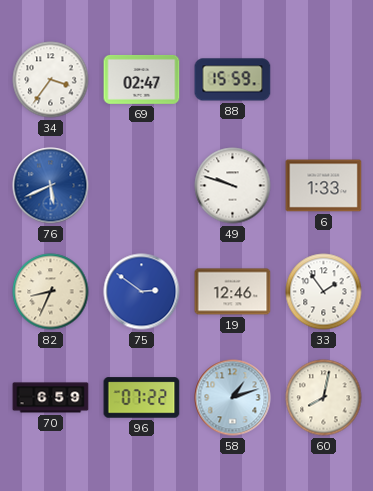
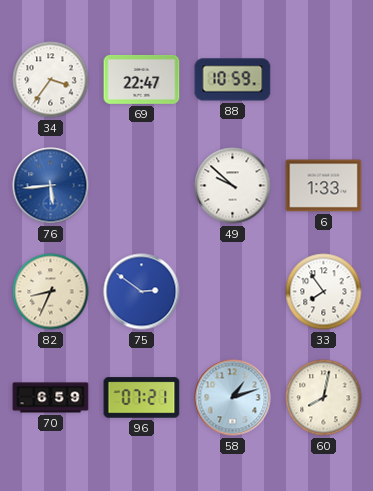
69: 02:47 -> 22:47 (142, 79)
88: 15:59 -> 10:59 (233, 80)
76: 5:41 -> 5:44 (51, 186)
49: 9:48 -> 9:52 (233, 186)
19: 12:46 -> none (233, 292)
33: 1:54 -> 7:54 (324, 292)
96: 07:22 -> 07:21 (142, 398)
